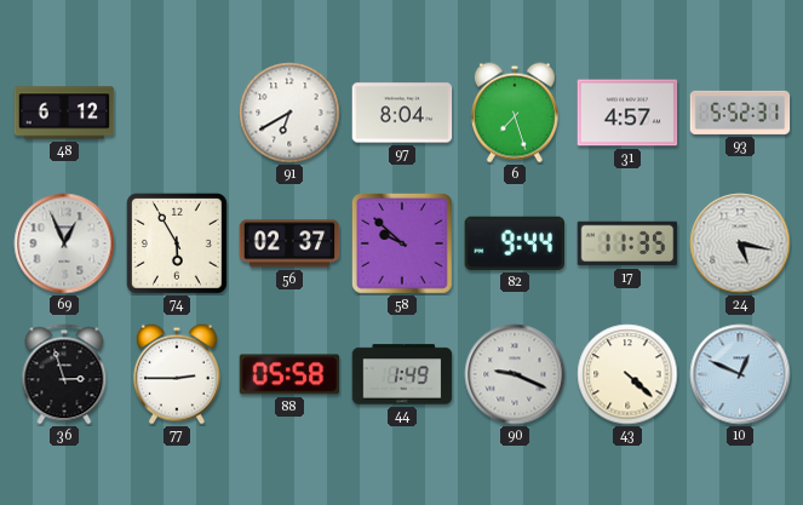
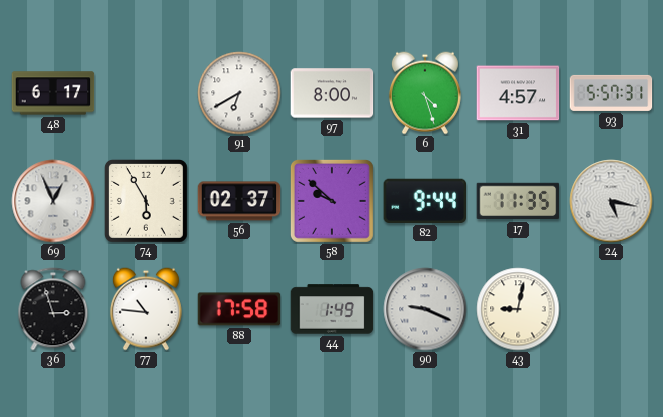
48: 6:12 -> 6:17 (53, 93)
97: 8:04 -> 8:00 (332, 93)
6: 7:27 -> 4:27 (425, 93)
93: 5:52 -> 5:57 (611, 93)
77: 2:45 -> 10:46 (146, 309)
88: 05:58 -> 17:58 (239, 309)
43: 4:22 -> 9:02 (518, 309)
10: 12:49 -> none (740, 374)
